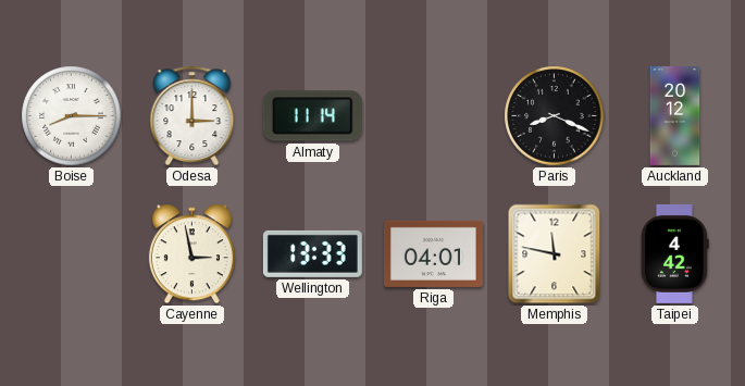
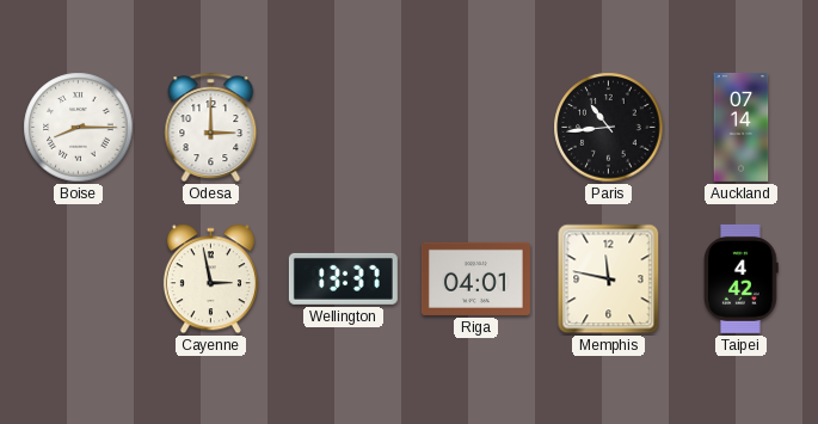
Almaty: 11:14 -> none (312, 116)
Paris: 8:19 -> 10:44 (609, 128)
Auckland: 20:12 -> 07:14 (742, 127)
Wellington: 13:33 -> 13:37 (343, 278)
